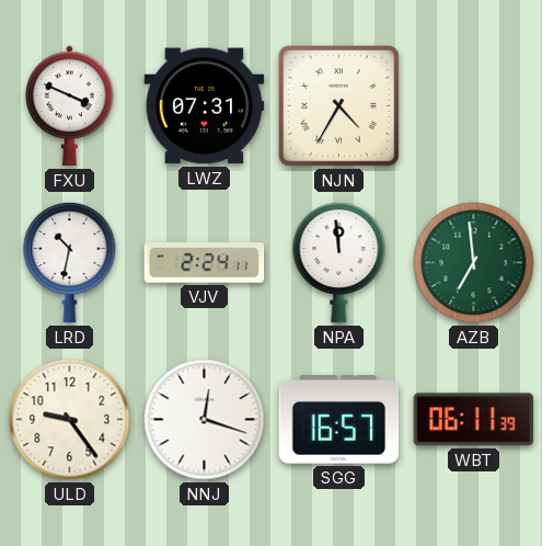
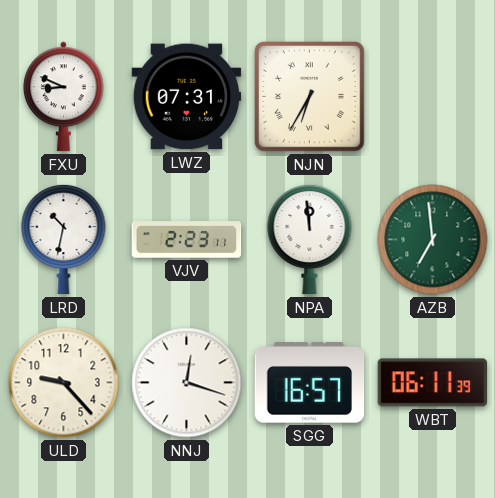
FXU: 3:49 -> 8:49 (64, 97)
NJN: 4:35 -> 6:35 (310, 97)
VJV: 2:24 -> 2:23 (187, 240)
ULD: 9:24 -> 9:23 (64, 383)
